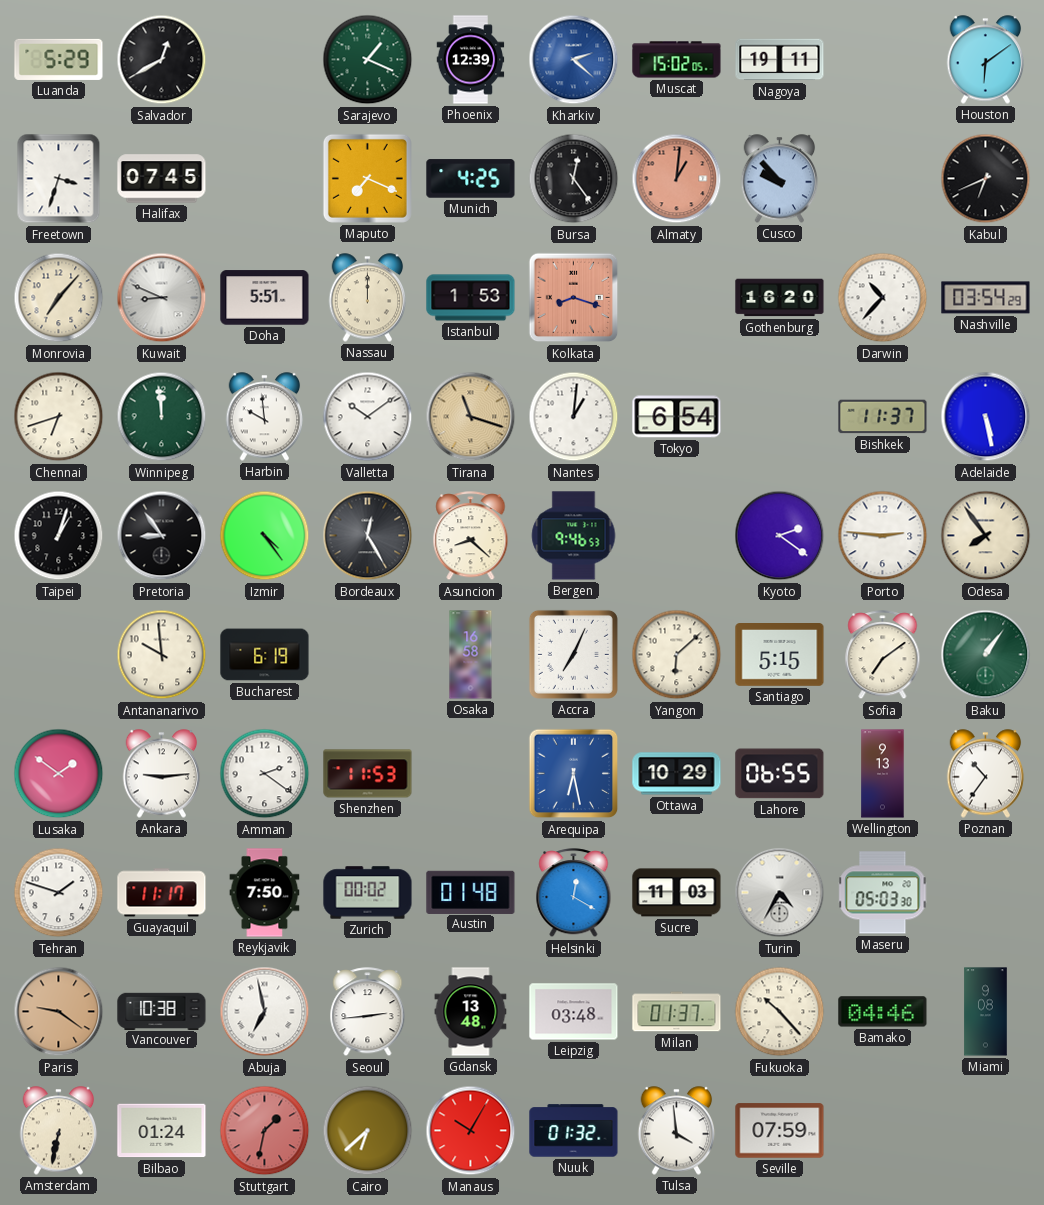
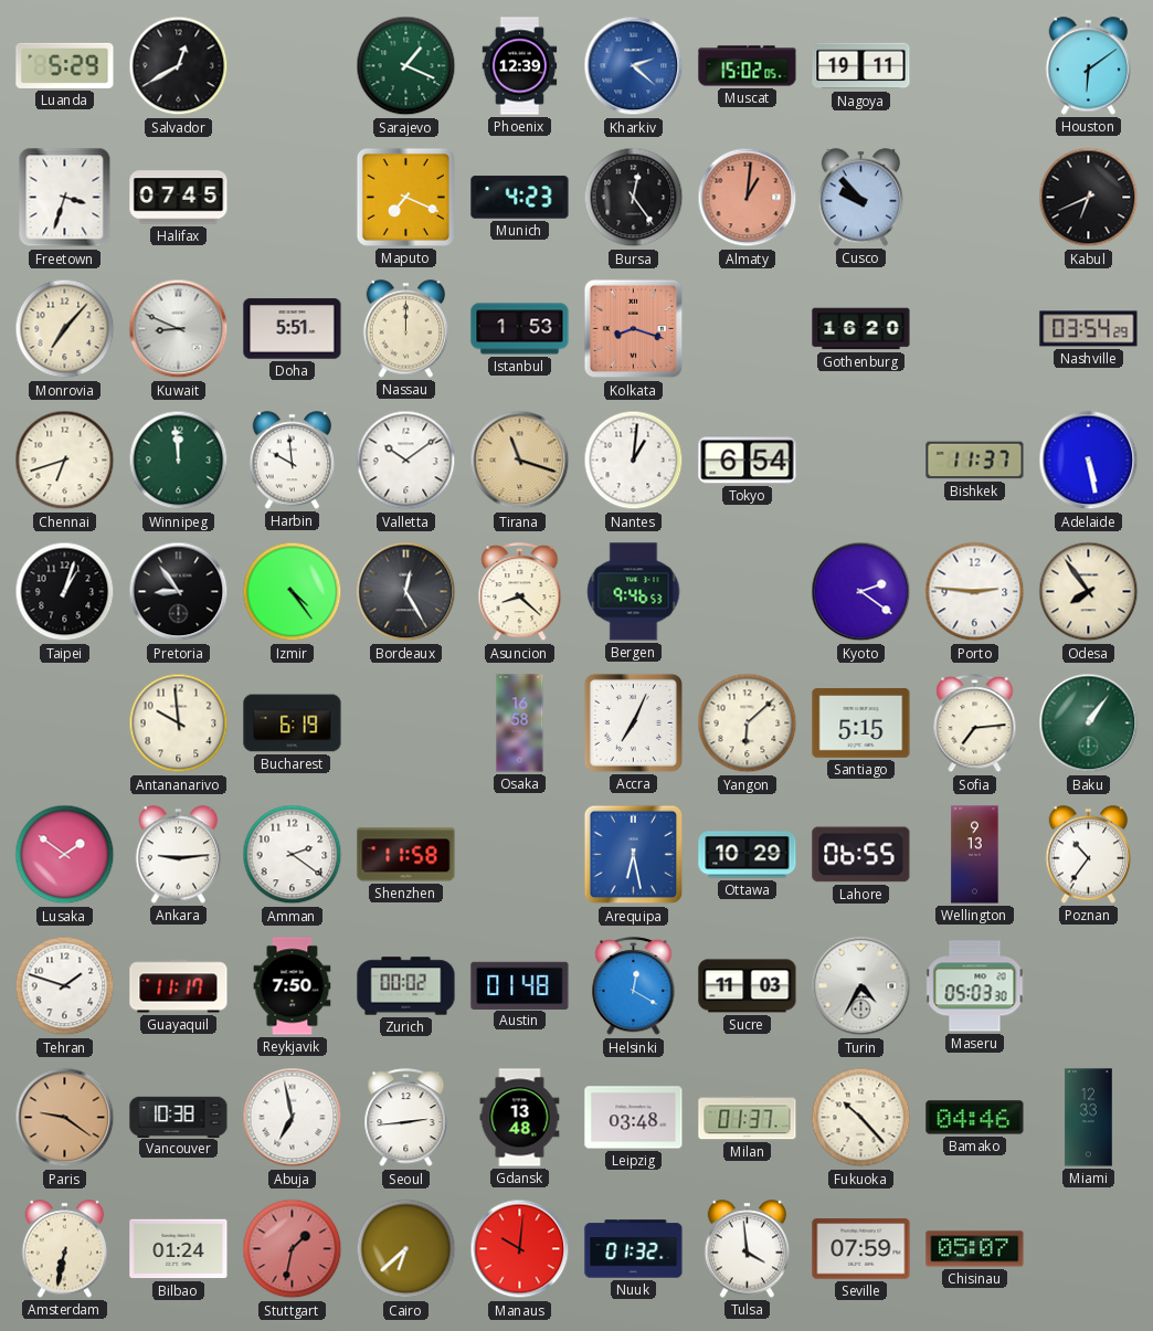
Munich: 4:25 -> 4:23 (520, 198)
Darwin: 10:37 -> none (883, 298)
Sofia: 7:09 -> 7:14 (975, 723)
Shenzhen: 11:53 -> 11:58 (406, 855)
Miami: 9:08 -> 12:33 (1089, 1118)
Manaus: 10:05 -> 10:01 (520, 1249)
Chisinau: none -> 05:07 (975, 1249)
